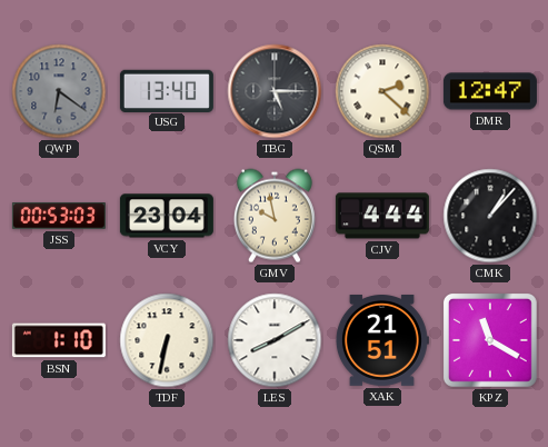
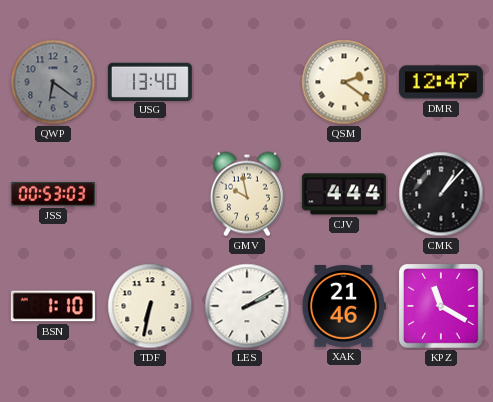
TBG: 5:15 -> none (275, 91)
QSM: 2:22 -> 2:21 (344, 82)
VCY: 23:04 -> none (167, 216)
LES: 8:10 -> 2:10 (247, 306)
XAK: 21:51 -> 21:46 (343, 307)
